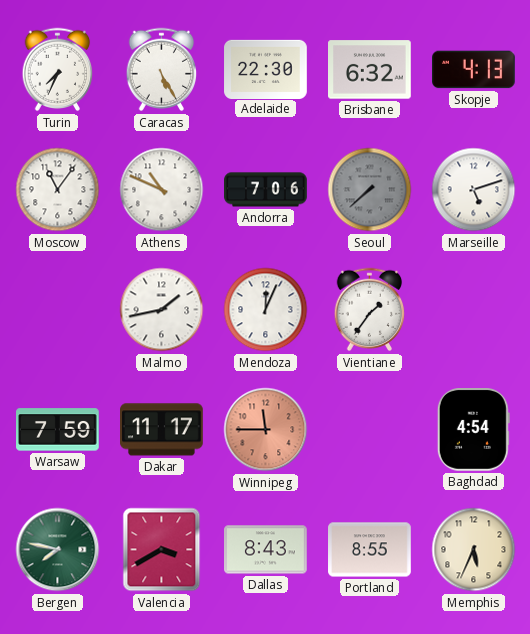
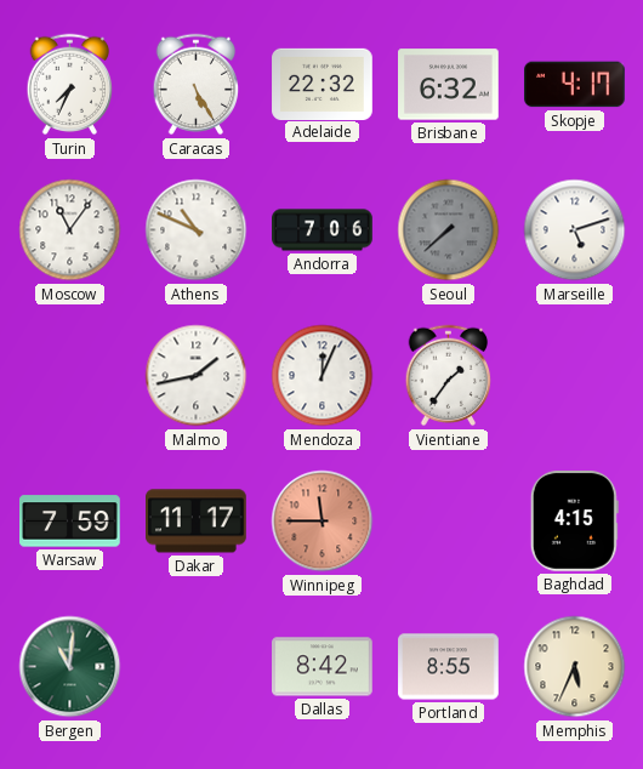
Adelaide: 22:30 -> 22:32 (323, 84)
Skopje: 4:13 -> 4:17 (575, 85)
Baghdad: 4:54 -> 4:15 (574, 522)
Bergen: 7:47 -> 11:01 (70, 667)
Valencia: 3:40 -> none (162, 550)
Dallas: 8:43 -> 8:42 (323, 667)
